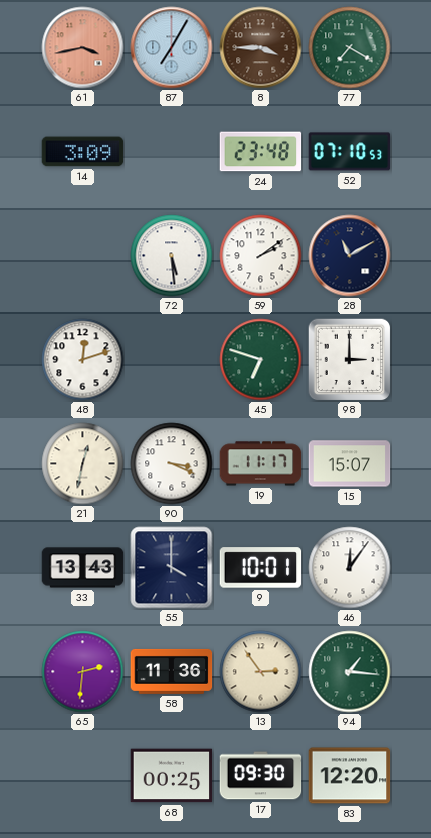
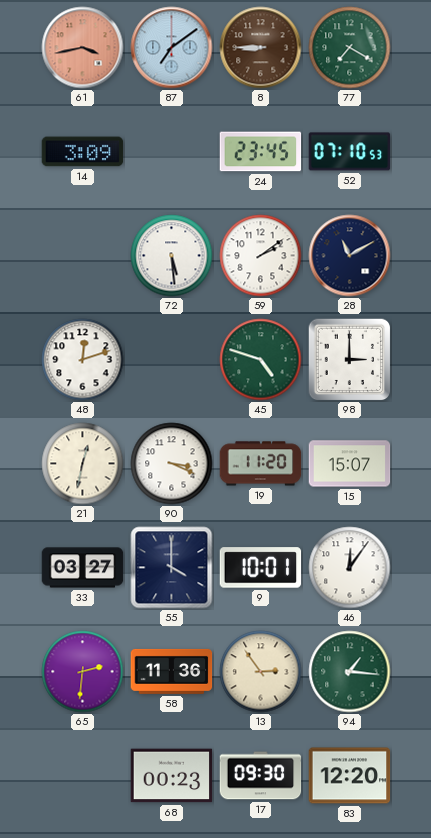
87: 7:05 -> 7:09 (172, 48)
8: 3:45 -> 8:45 (261, 48)
24: 23:48 -> 23:45 (261, 152)
45: 6:48 -> 4:48 (261, 360)
19: 11:17 -> 11:20 (261, 464)
33: 13:43 -> 03:27 (83, 568)
68: 00:25 -> 00:23 (172, 776)
